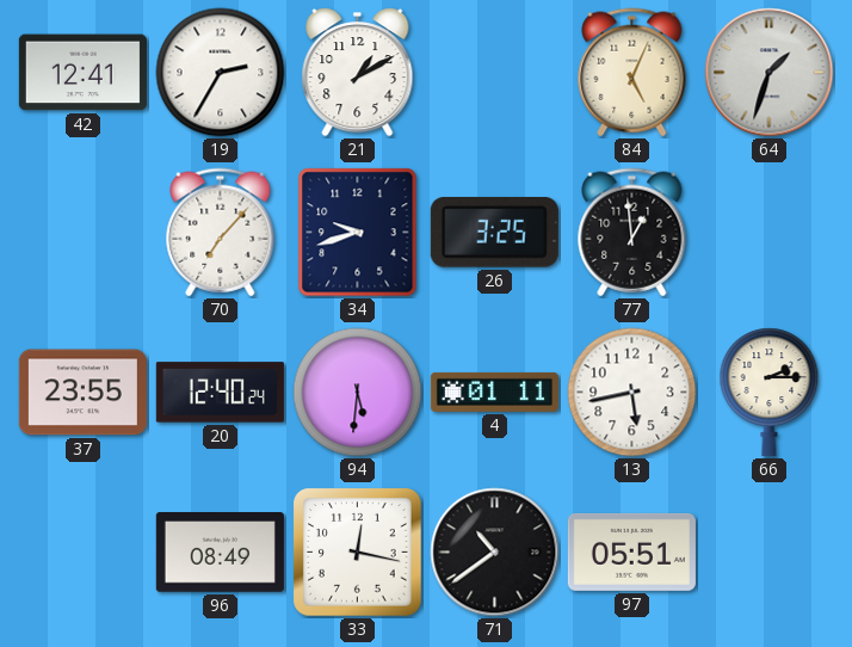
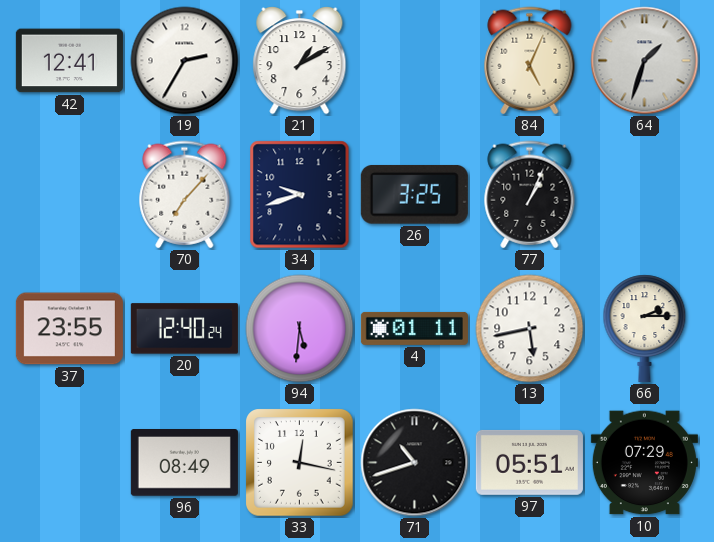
77: 12:59 -> 1:04 (530, 195)
71: 10:39 -> 10:42 (415, 463)
10: none -> 07:29 (644, 463)
